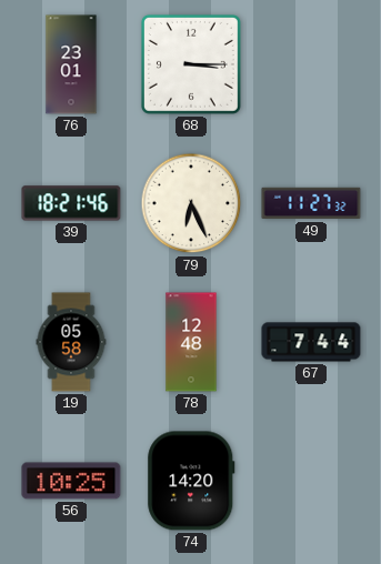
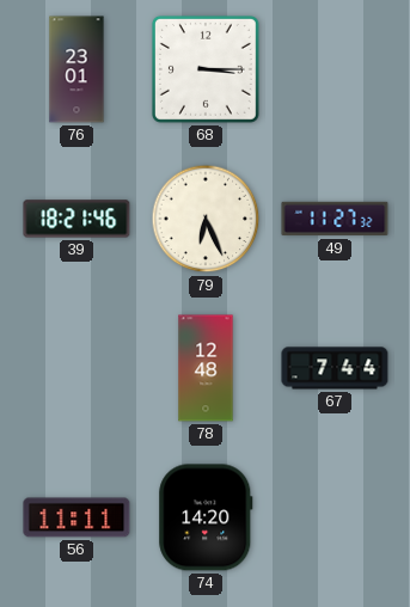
19: 05:58 -> none (71, 342)
56: 10:25 -> 11:11 (77, 517)
